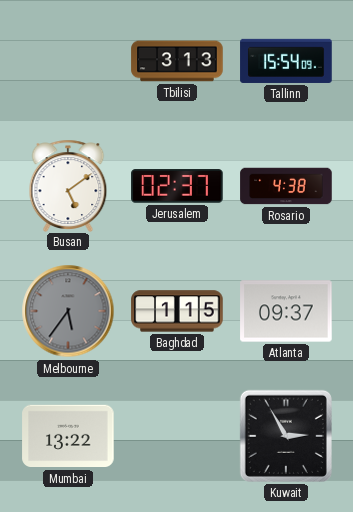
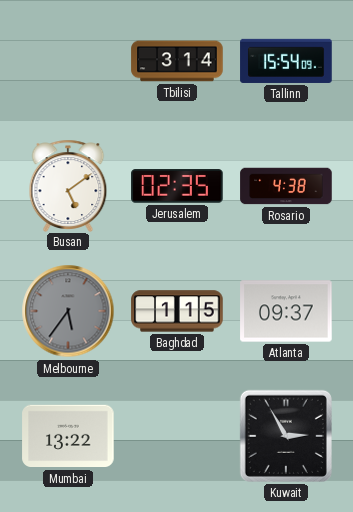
Tbilisi: 3:13 -> 3:14 (177, 61)
Jerusalem: 02:37 -> 02:35 (177, 186)
